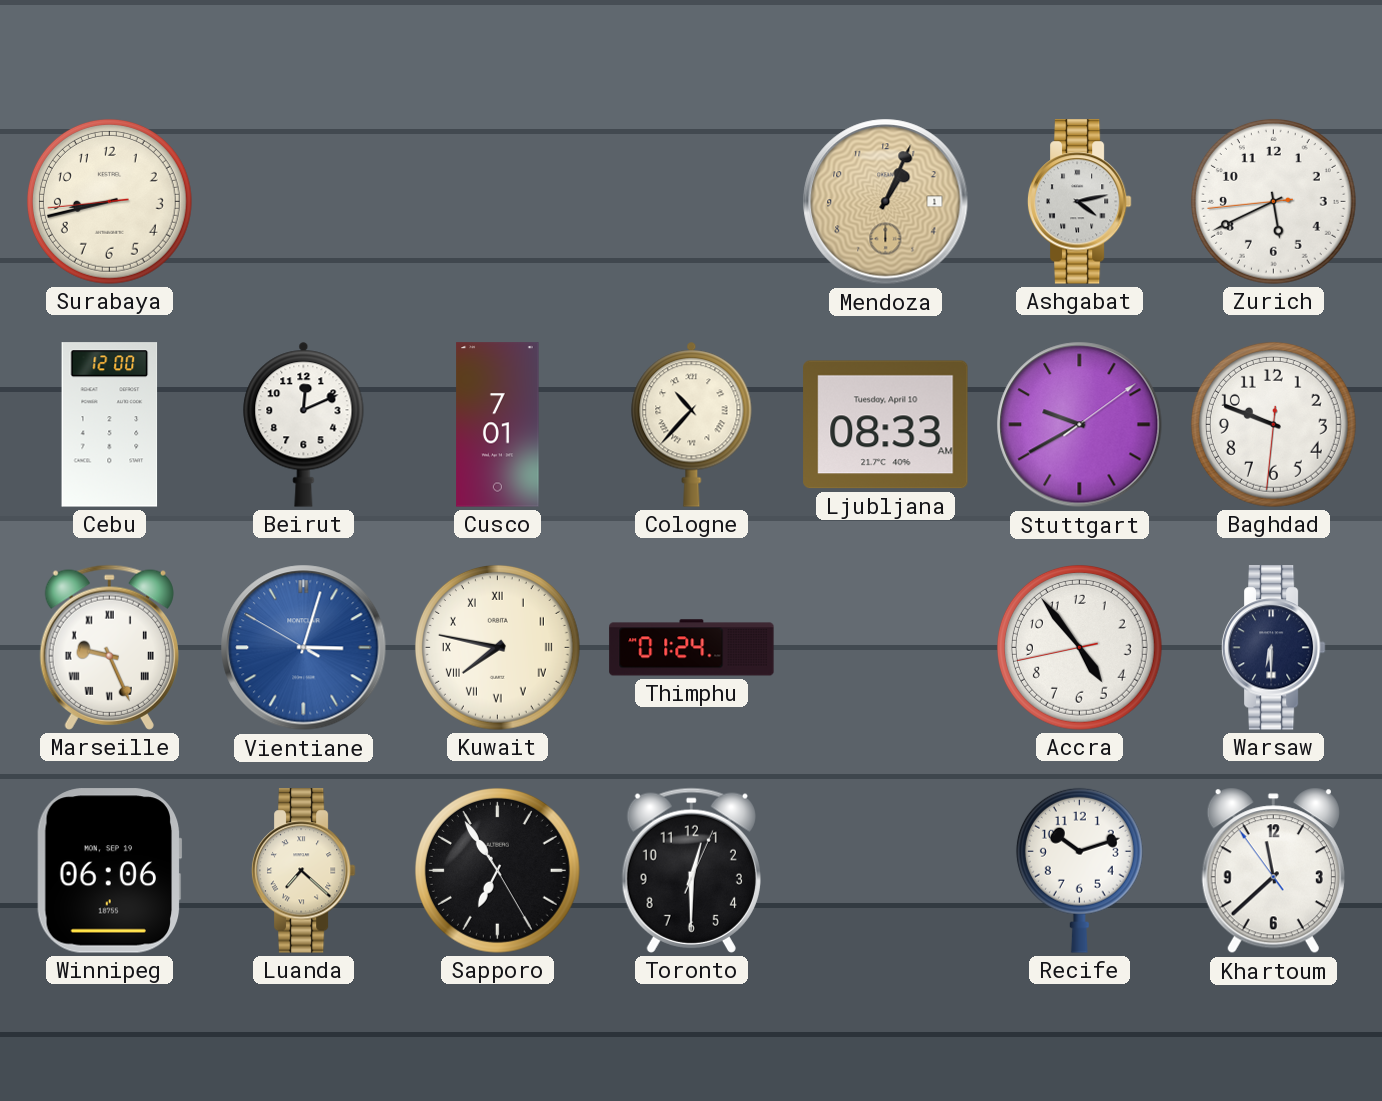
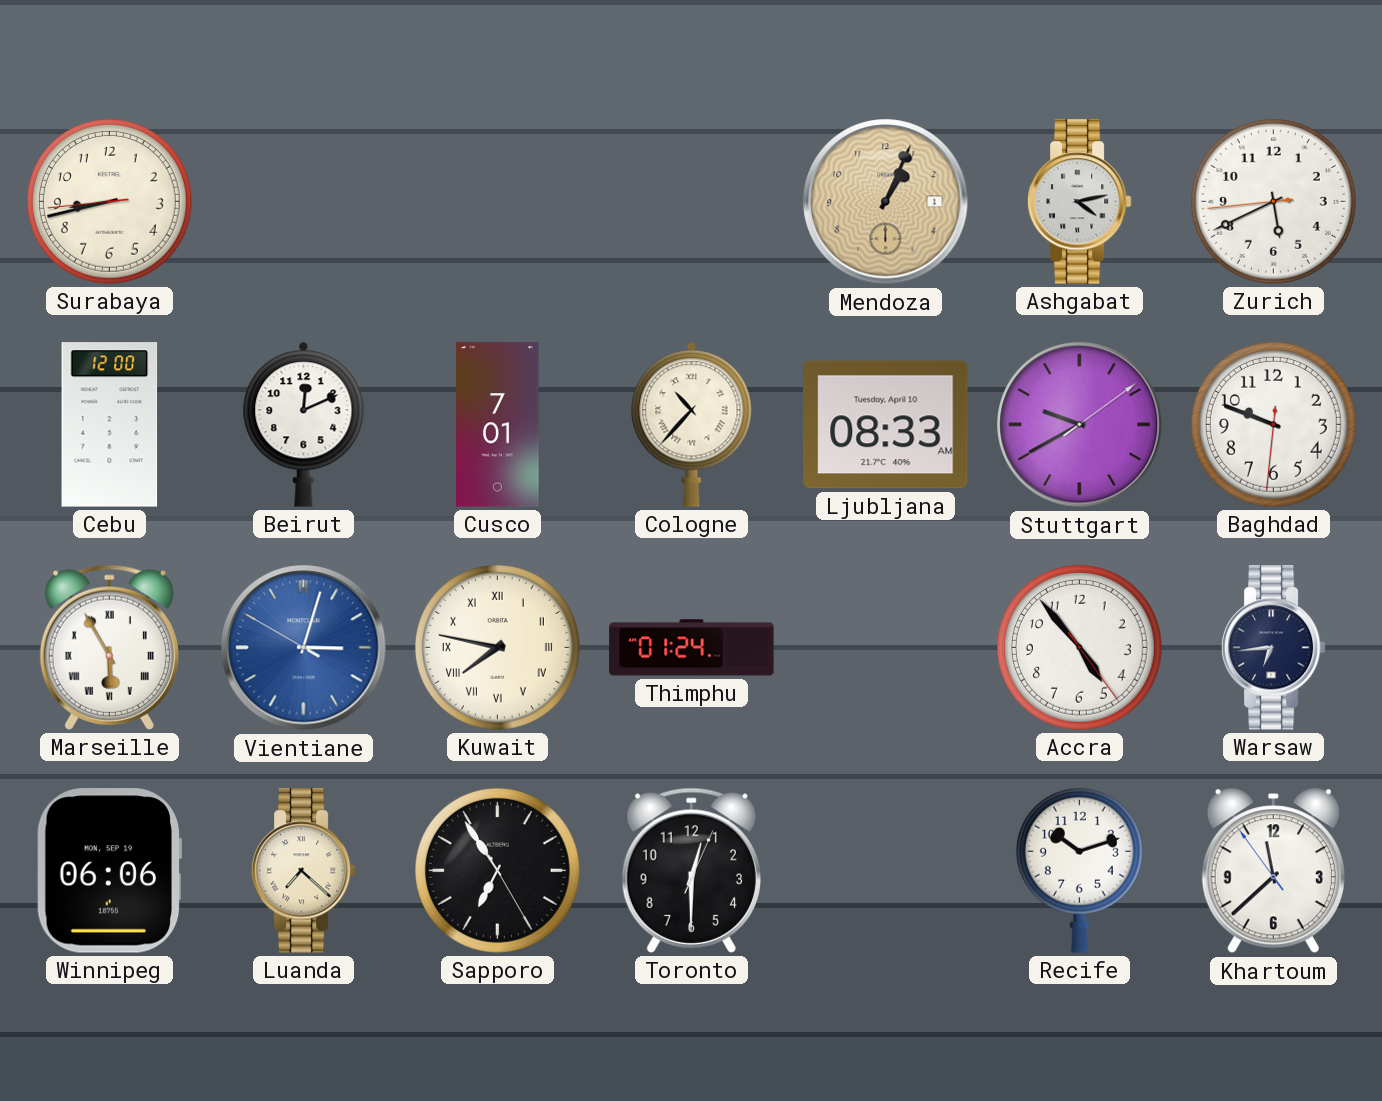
Marseille: 9:26 -> 5:55 (109, 647)
Accra: 4:53:43 -> 4:53:24 (1079, 647)
Warsaw: 6:30 -> 6:44 (1273, 648)
